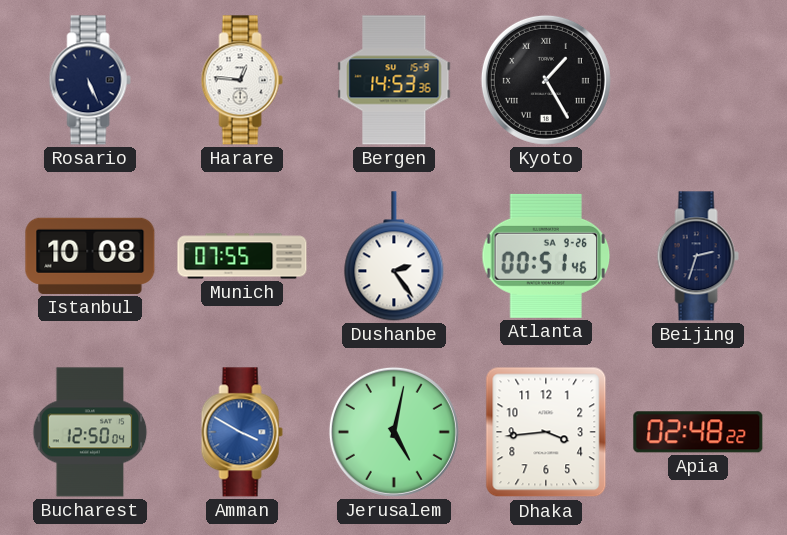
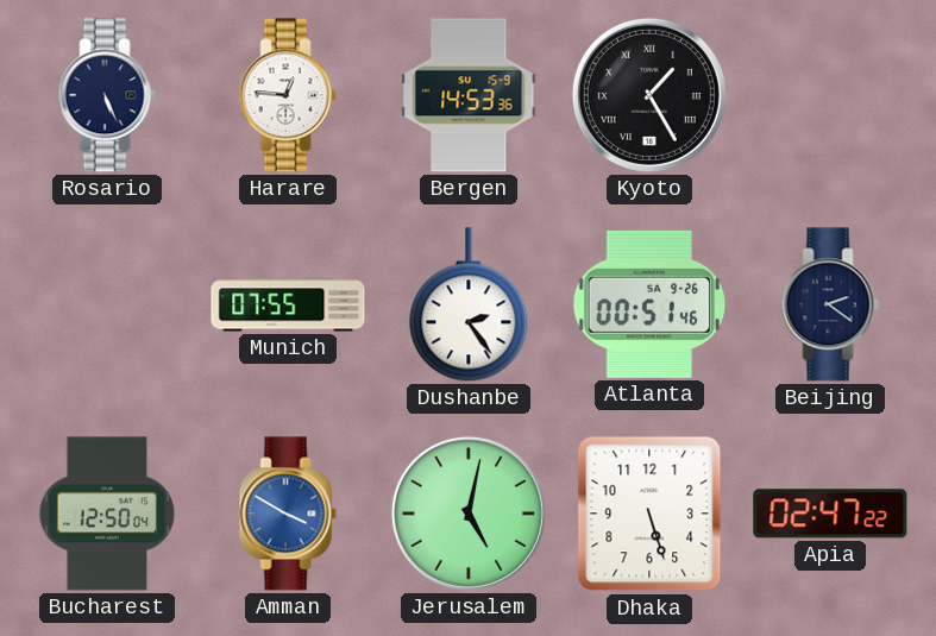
Istanbul: 10:08 -> none (90, 256)
Beijing: 2:33 -> 2:21 (830, 304)
Dhaka: 3:44 -> 5:27 (649, 514)
Apia: 02:48 -> 02:47 (830, 514)
